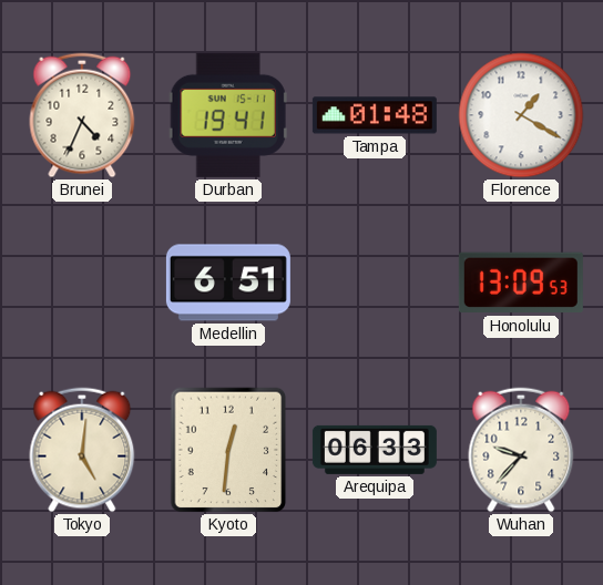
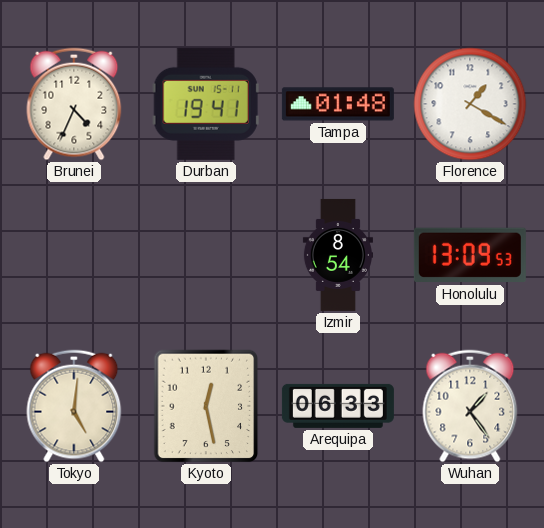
Medellin: 6:51 -> none (228, 283)
Izmir: none -> 8:54 (337, 255)
Kyoto: 12:31 -> 12:28 (206, 406)
Wuhan: 9:37 -> 1:24 (470, 406)
